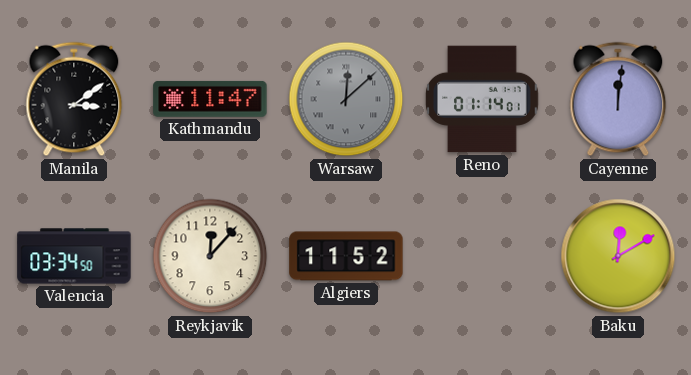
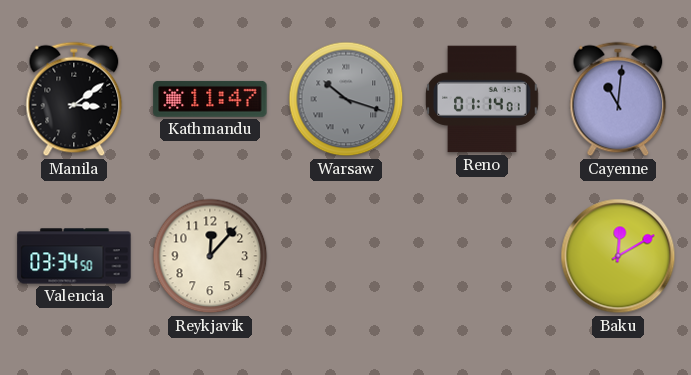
Warsaw: 12:08 -> 10:18 (346, 99)
Cayenne: 12:01 -> 11:01 (618, 99)
Algiers: 11:52 -> none (346, 256)
